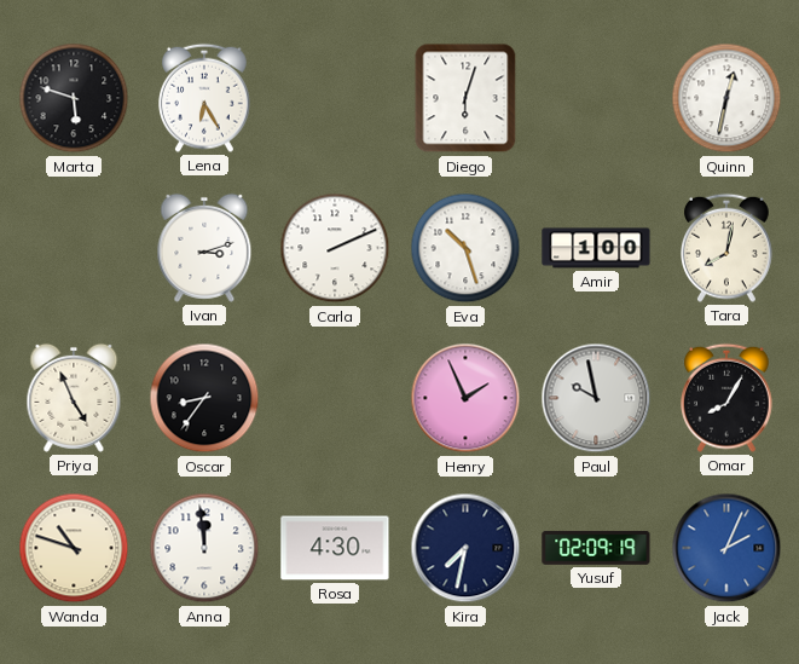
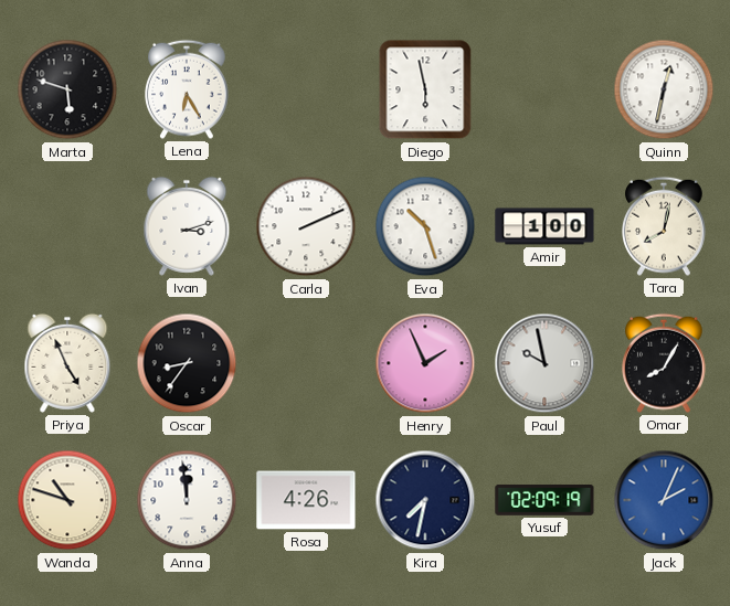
Diego: 6:03 -> 5:58 (425, 89)
Rosa: 4:30 -> 4:26 (306, 500)
